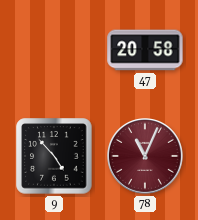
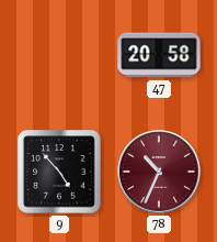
78: 11:04 -> 10:34 (160, 173)
